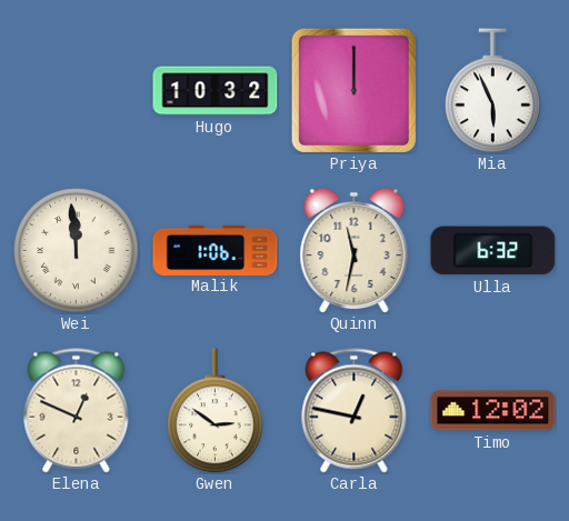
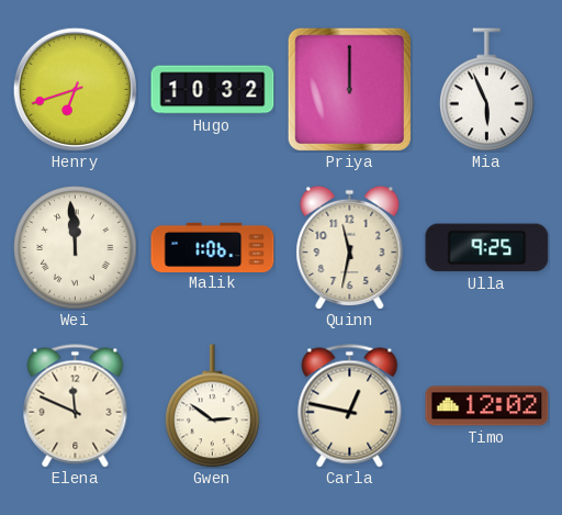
Henry: none -> 6:42 (75, 89)
Ulla: 6:32 -> 9:25 (487, 248)
Elena: 12:49 -> 11:49 (76, 406)
